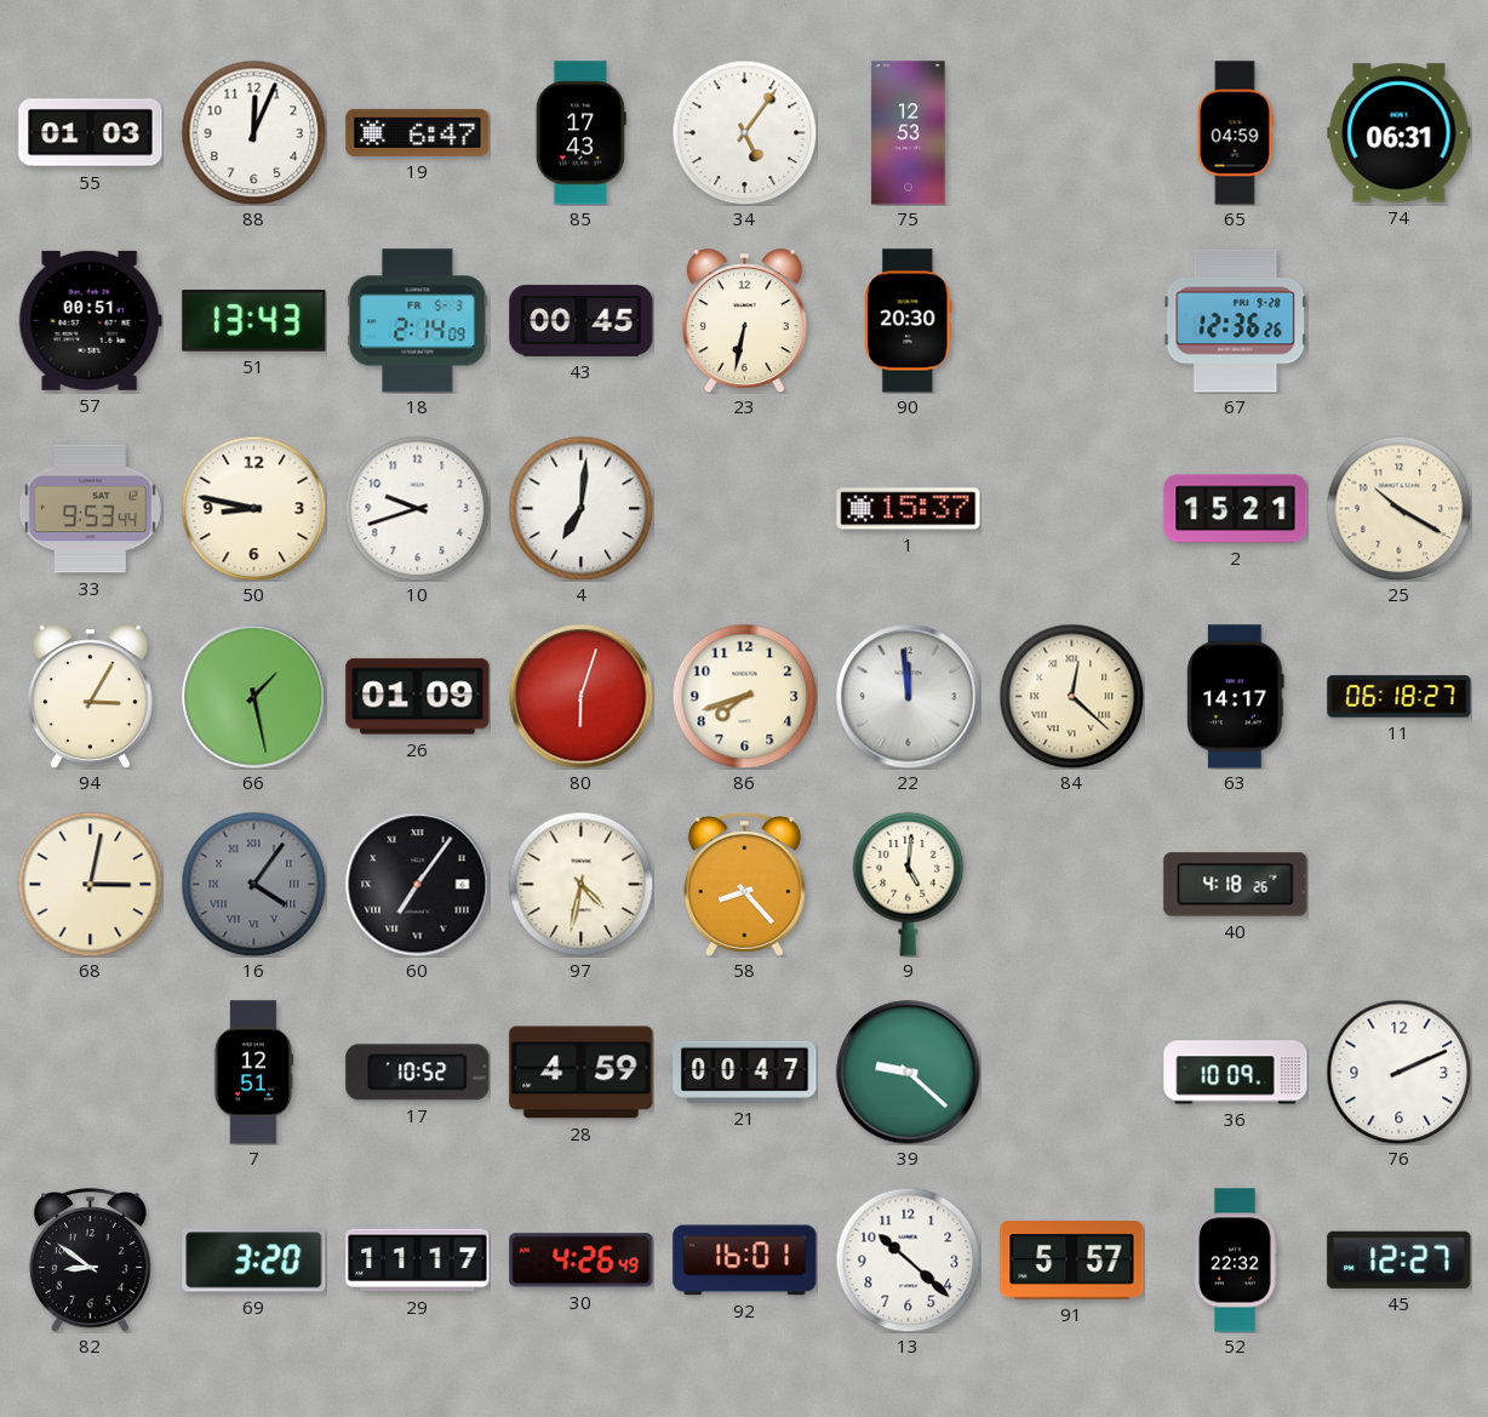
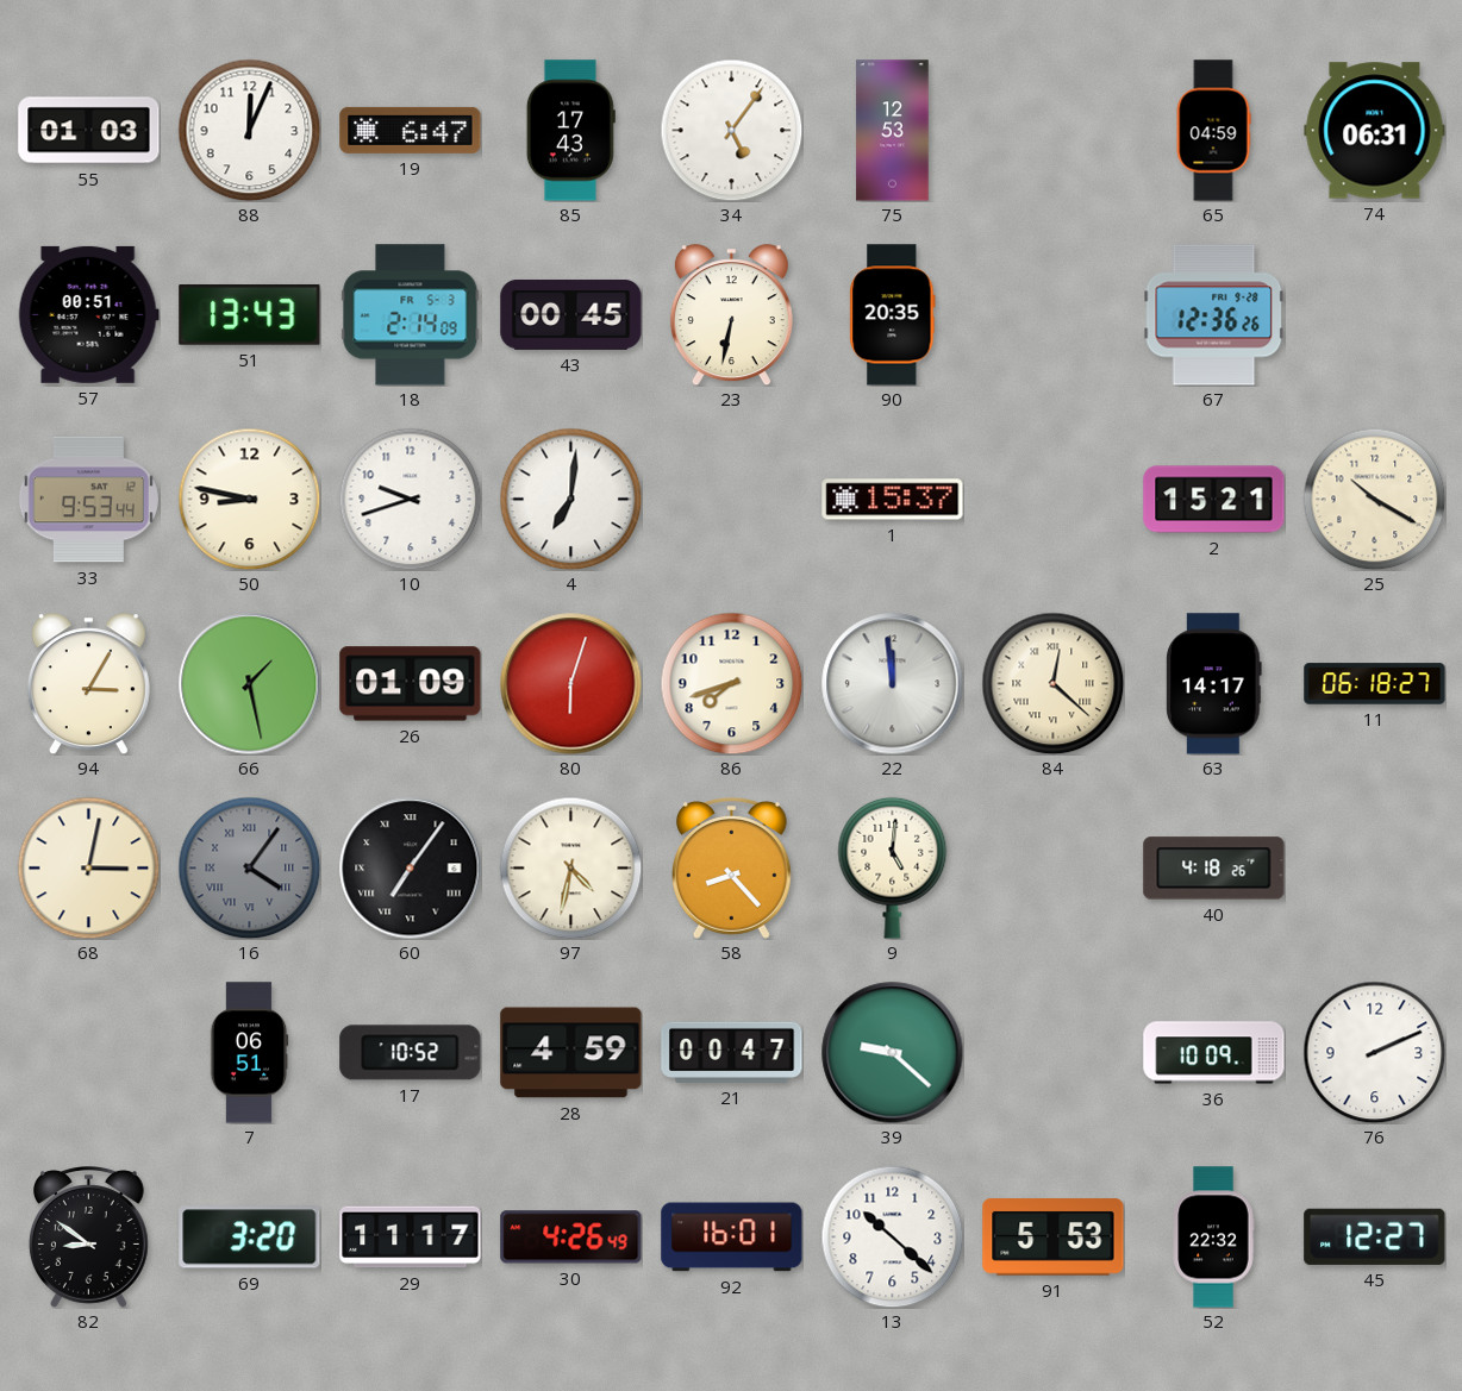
90: 20:30 -> 20:35 (893, 315)
7: 12:51 -> 06:51 (249, 1053)
91: 5:57 -> 5:53 (1054, 1238)
